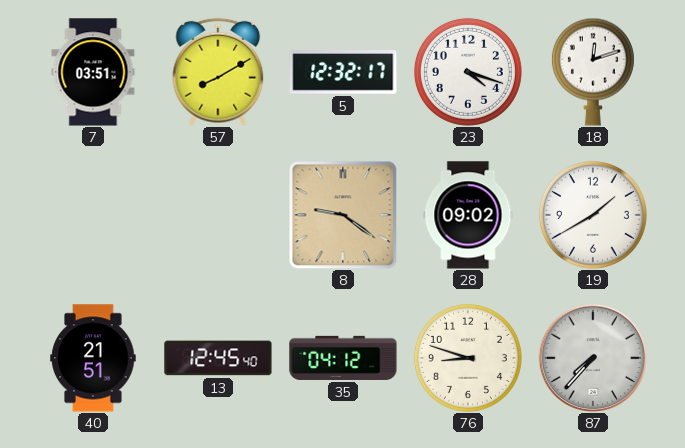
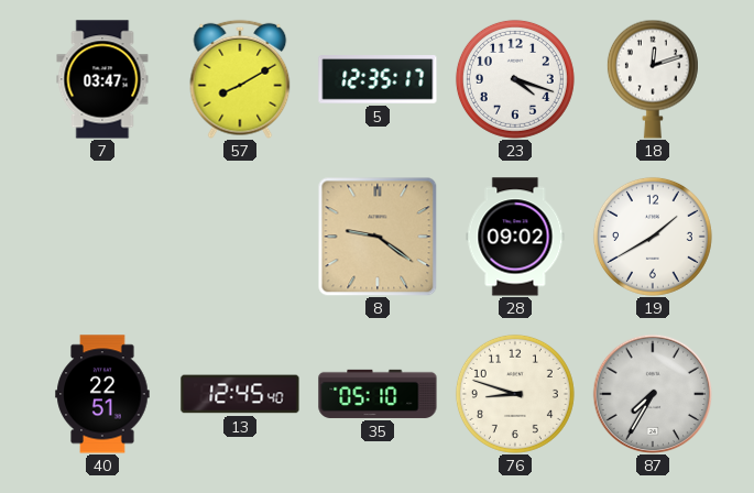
7: 03:51 -> 03:47 (102, 79)
5: 12:32 -> 12:35 (378, 79)
40: 21:51 -> 22:51 (102, 394)
35: 04:12 -> 05:10 (378, 394)
87: 7:37 -> 7:35 (653, 394)
